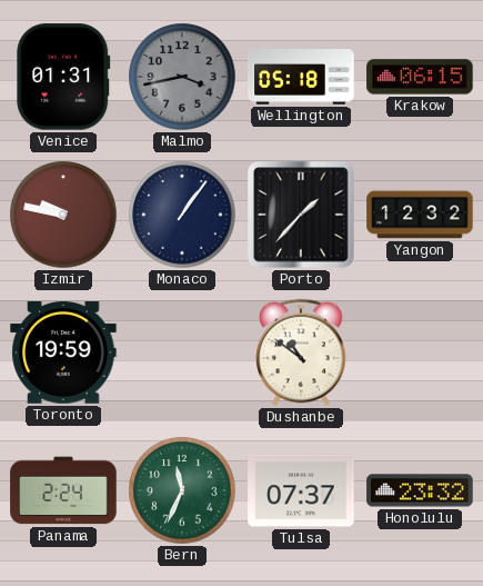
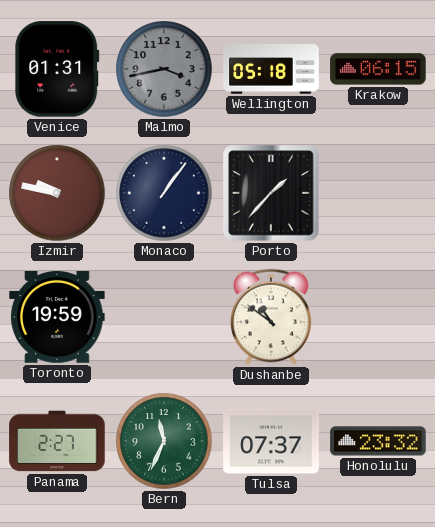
Yangon: 12:32 -> none (420, 215)
Panama: 2:24 -> 2:27 (57, 441)
